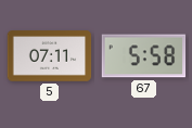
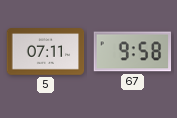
67: 5:58 -> 9:58 (133, 52)
